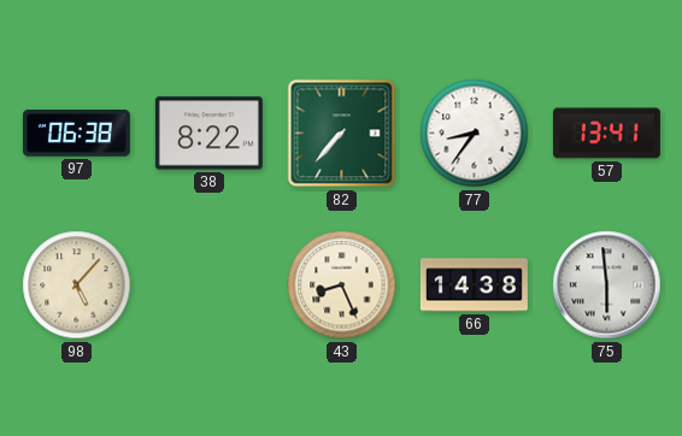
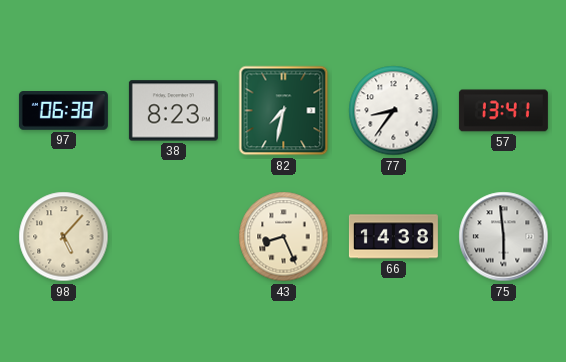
38: 8:22 -> 8:23 (173, 111)
82: 7:37 -> 7:32 (284, 111)
